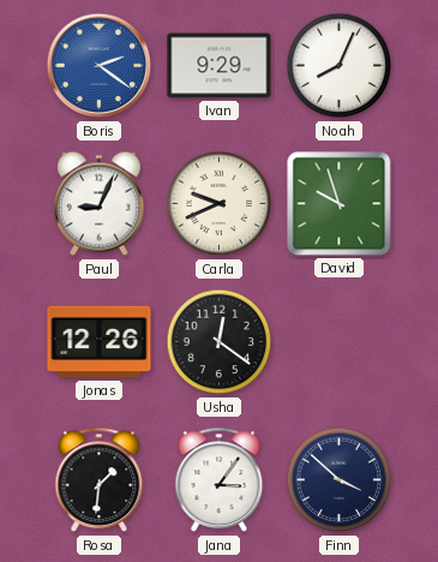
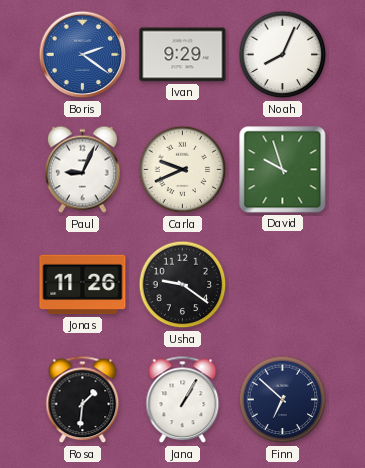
Jonas: 12:26 -> 11:26 (83, 285)
Usha: 12:21 -> 9:21 (183, 285)
Jana: 3:06 -> 1:05 (183, 400)
Finn: 3:52 -> 6:52 (283, 400)
